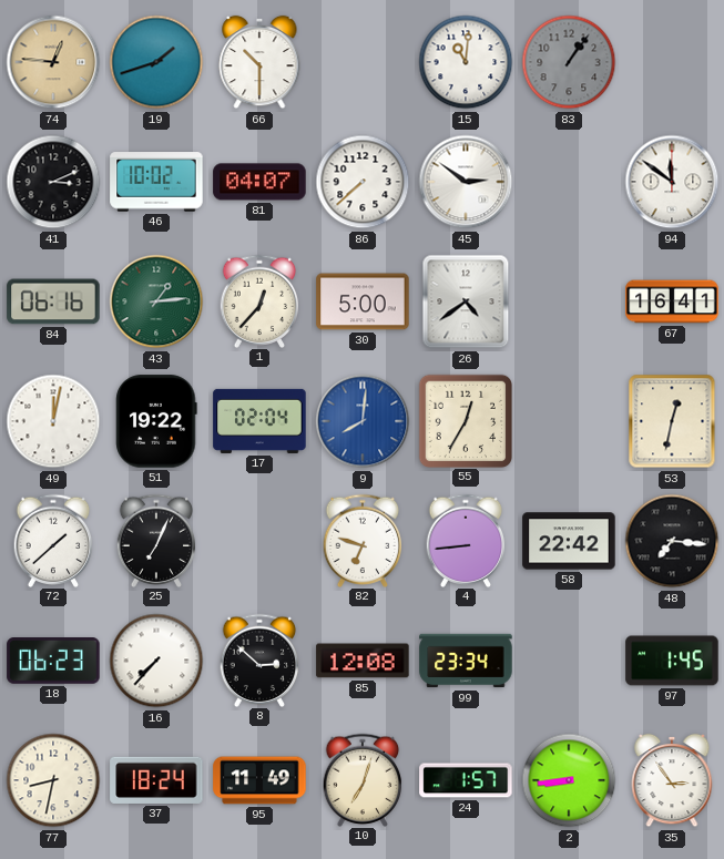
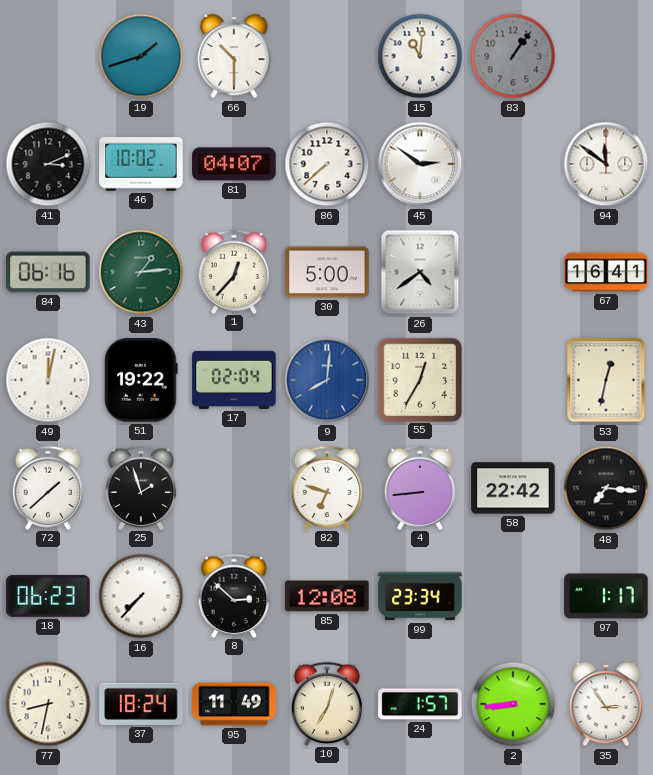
74: 12:46 -> none (53, 62)
25: 7:04 -> 1:57 (141, 487)
97: 1:45 -> 1:17 (606, 596)
